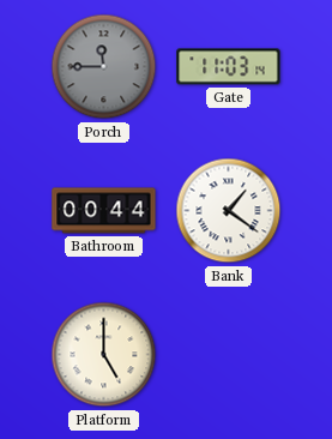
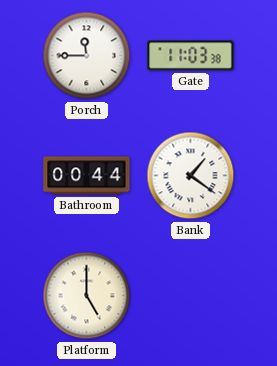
Porch dial: grey -> white (87, 56)
Gate: 11:03:14 -> 11:03:38 (191, 56)
